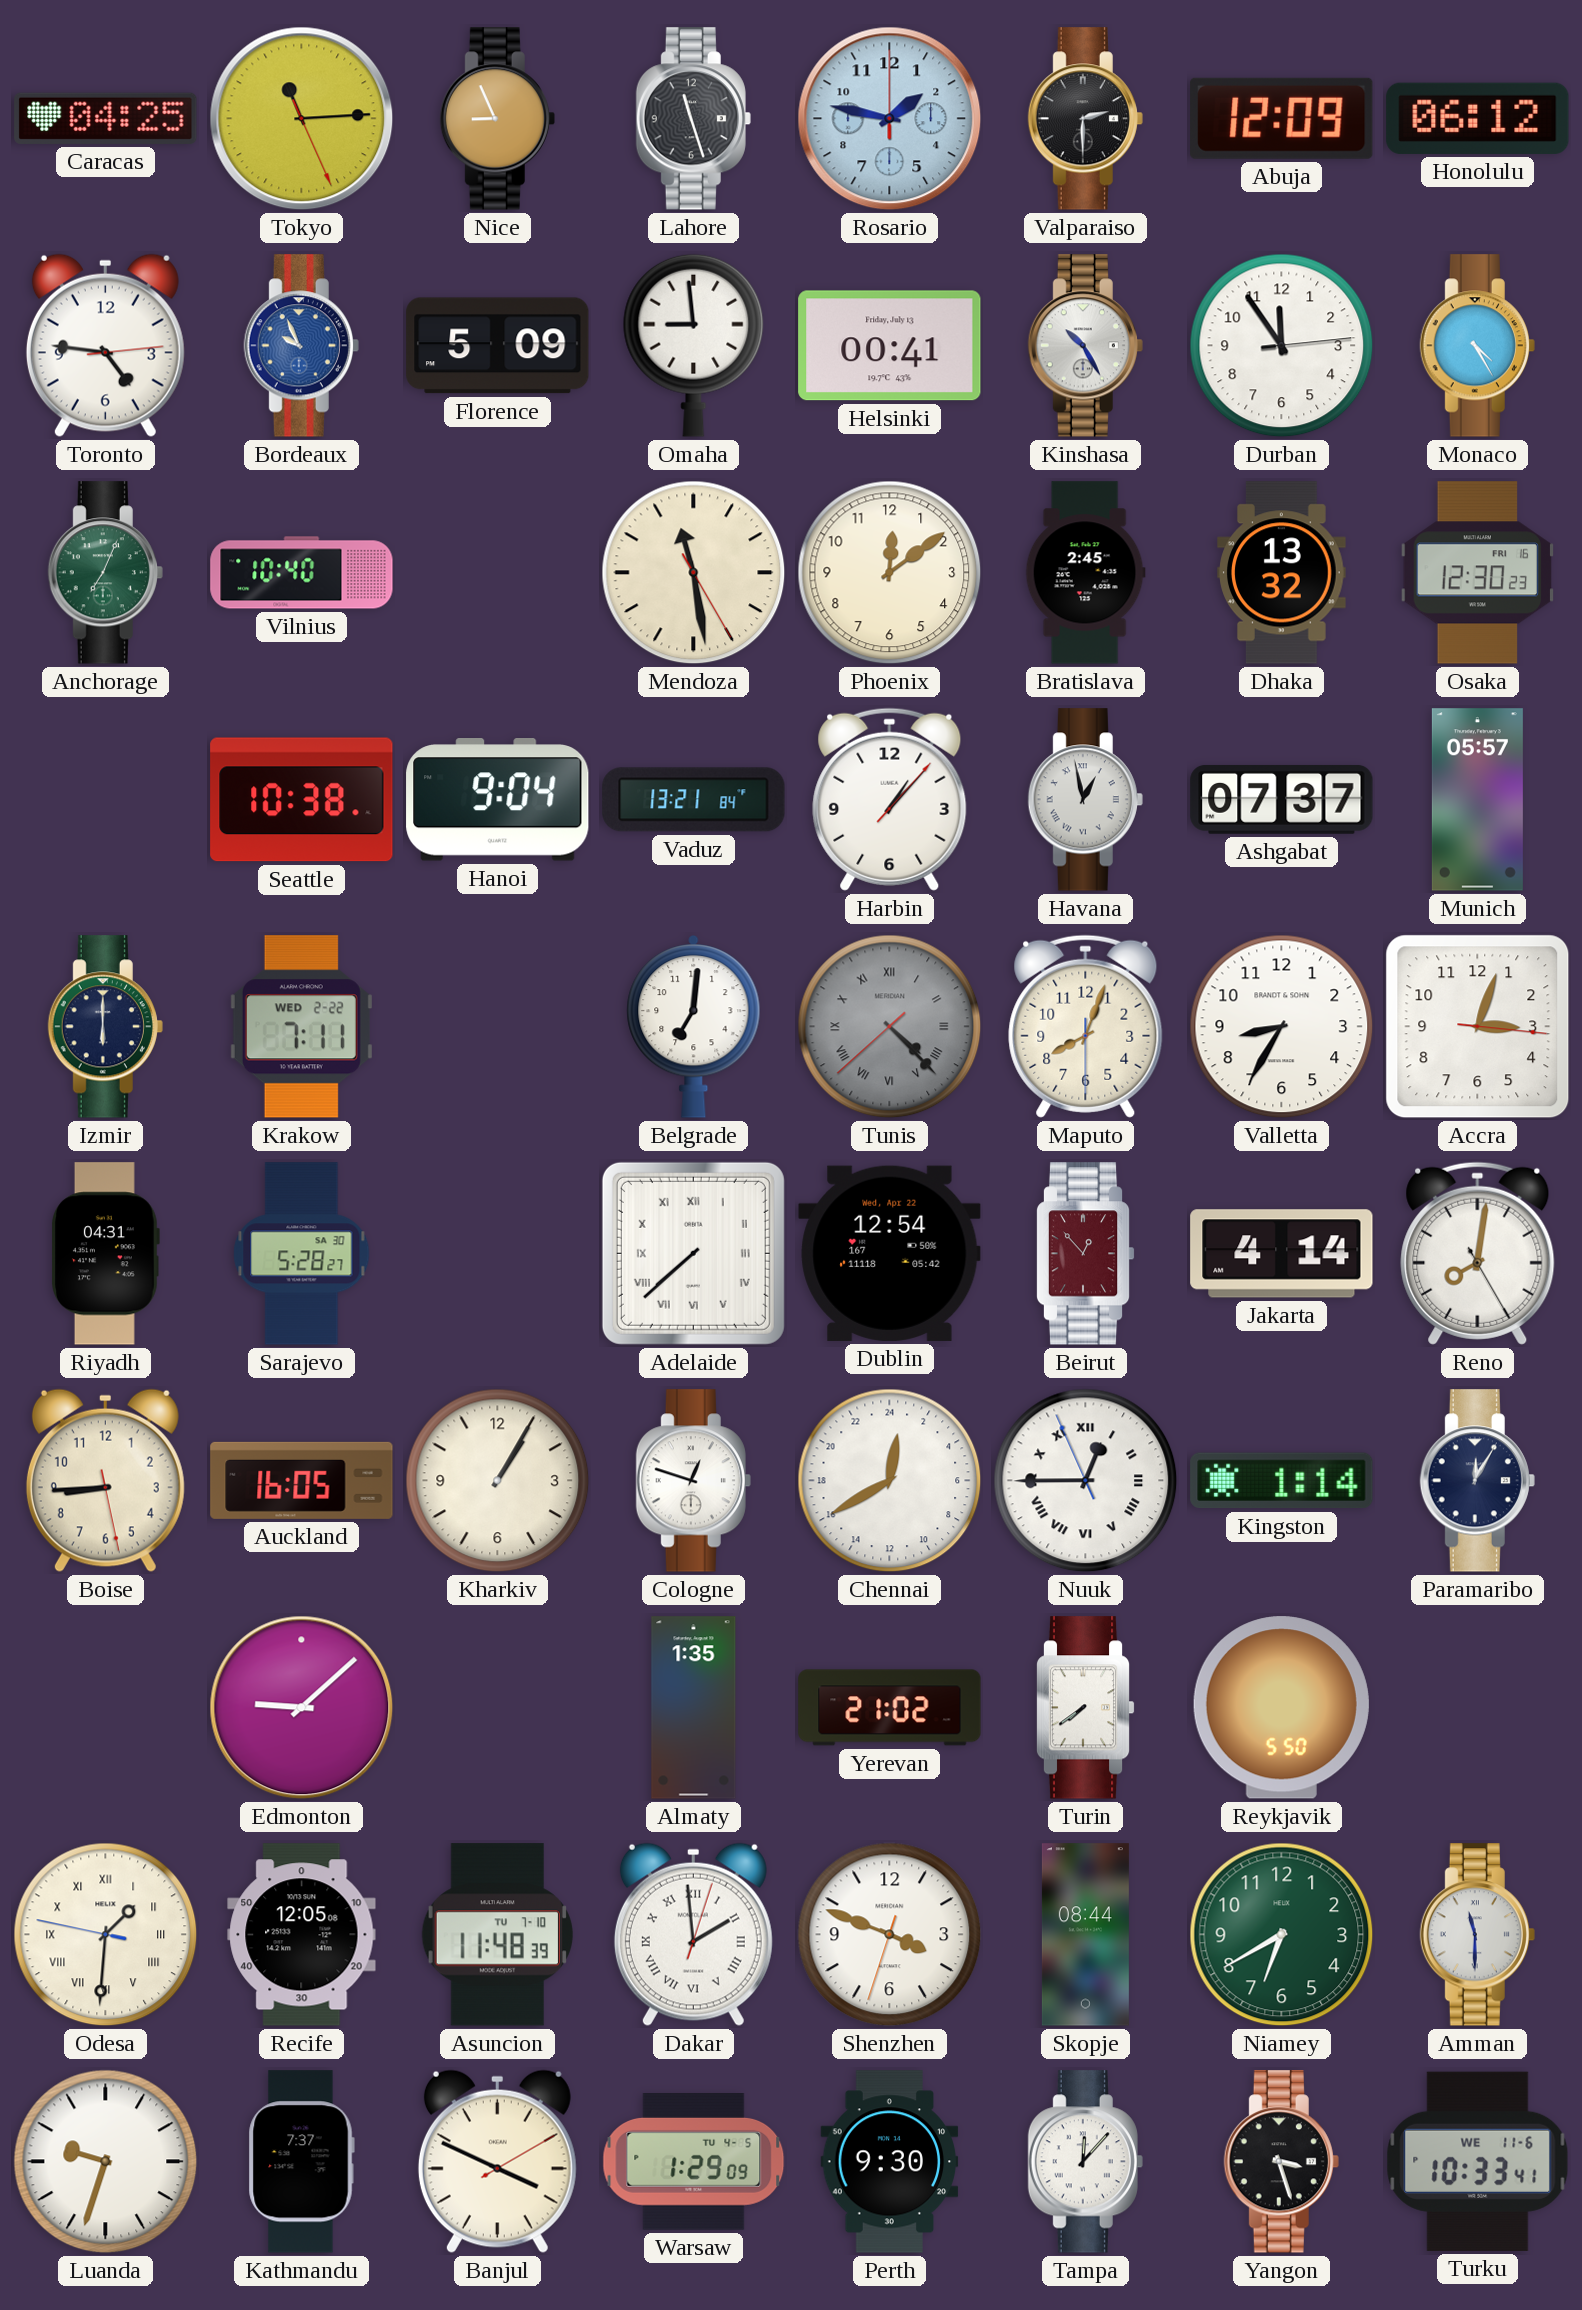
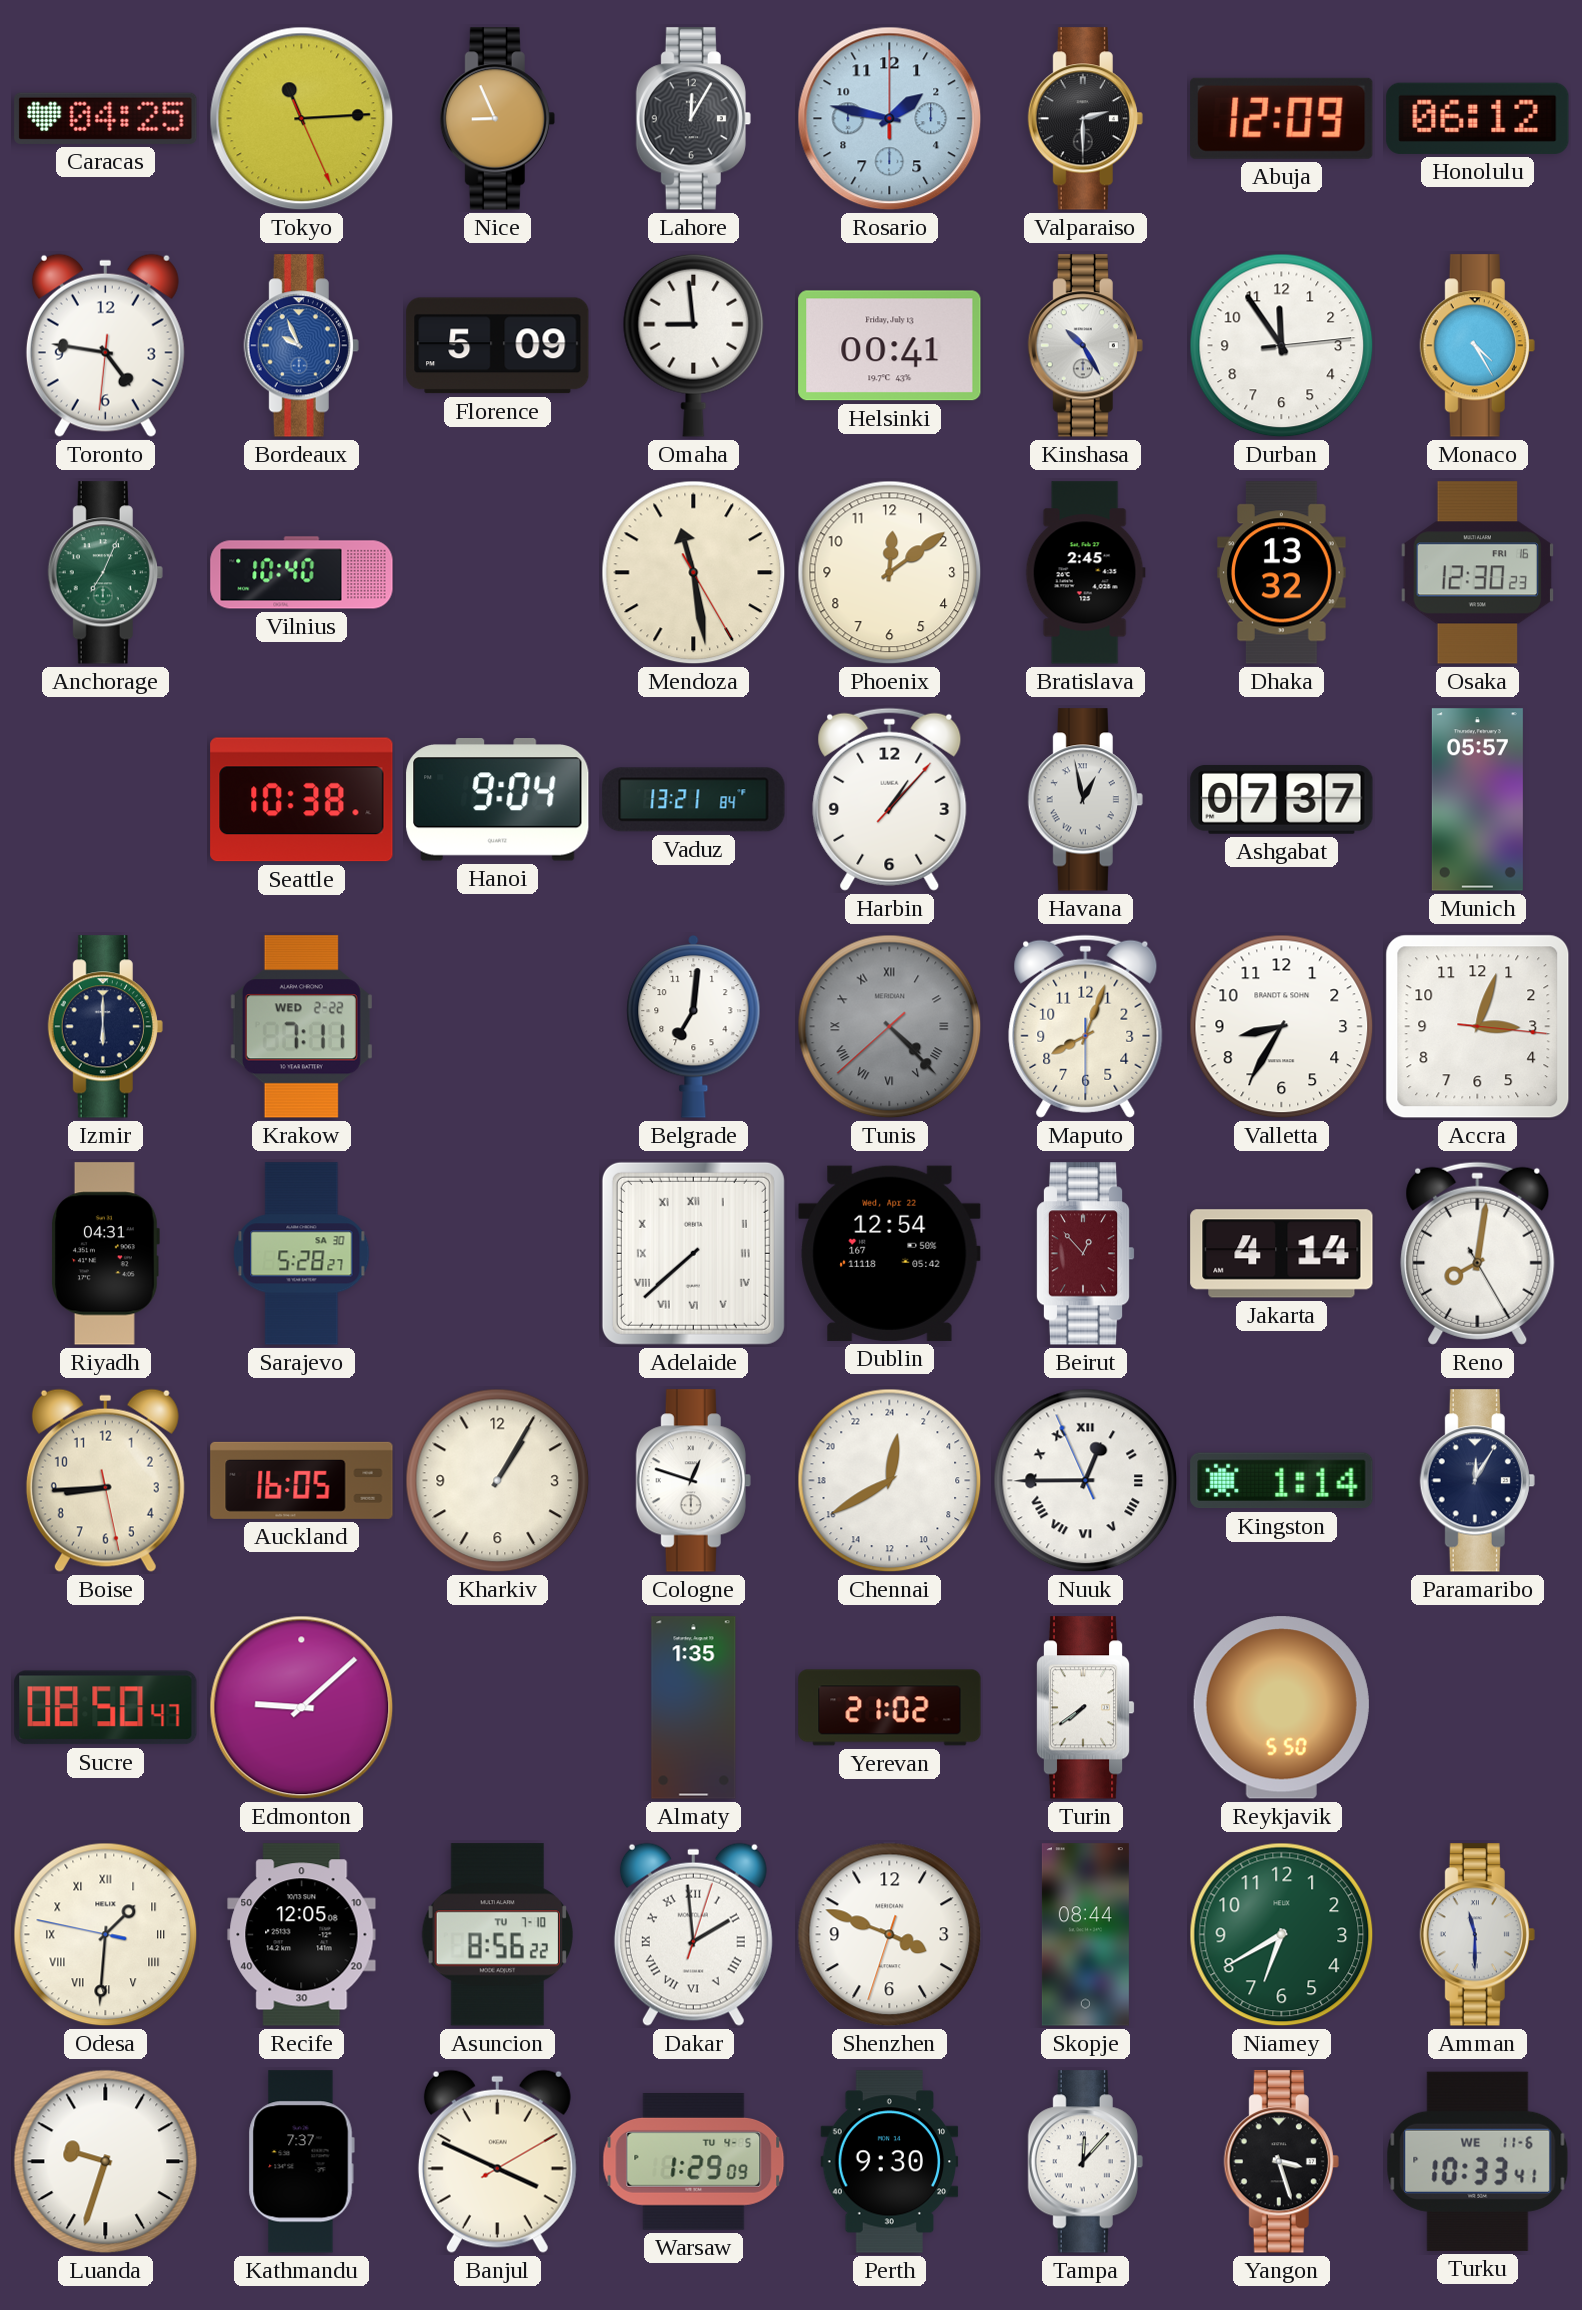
Lahore: 11:27 -> 12:05 (693, 119)
Toronto: 4:46:14 -> 4:46:31 (105, 345)
Sucre: none -> 08:50 (106, 1708)
Asuncion: 11:48 -> 8:56 (497, 1935)
